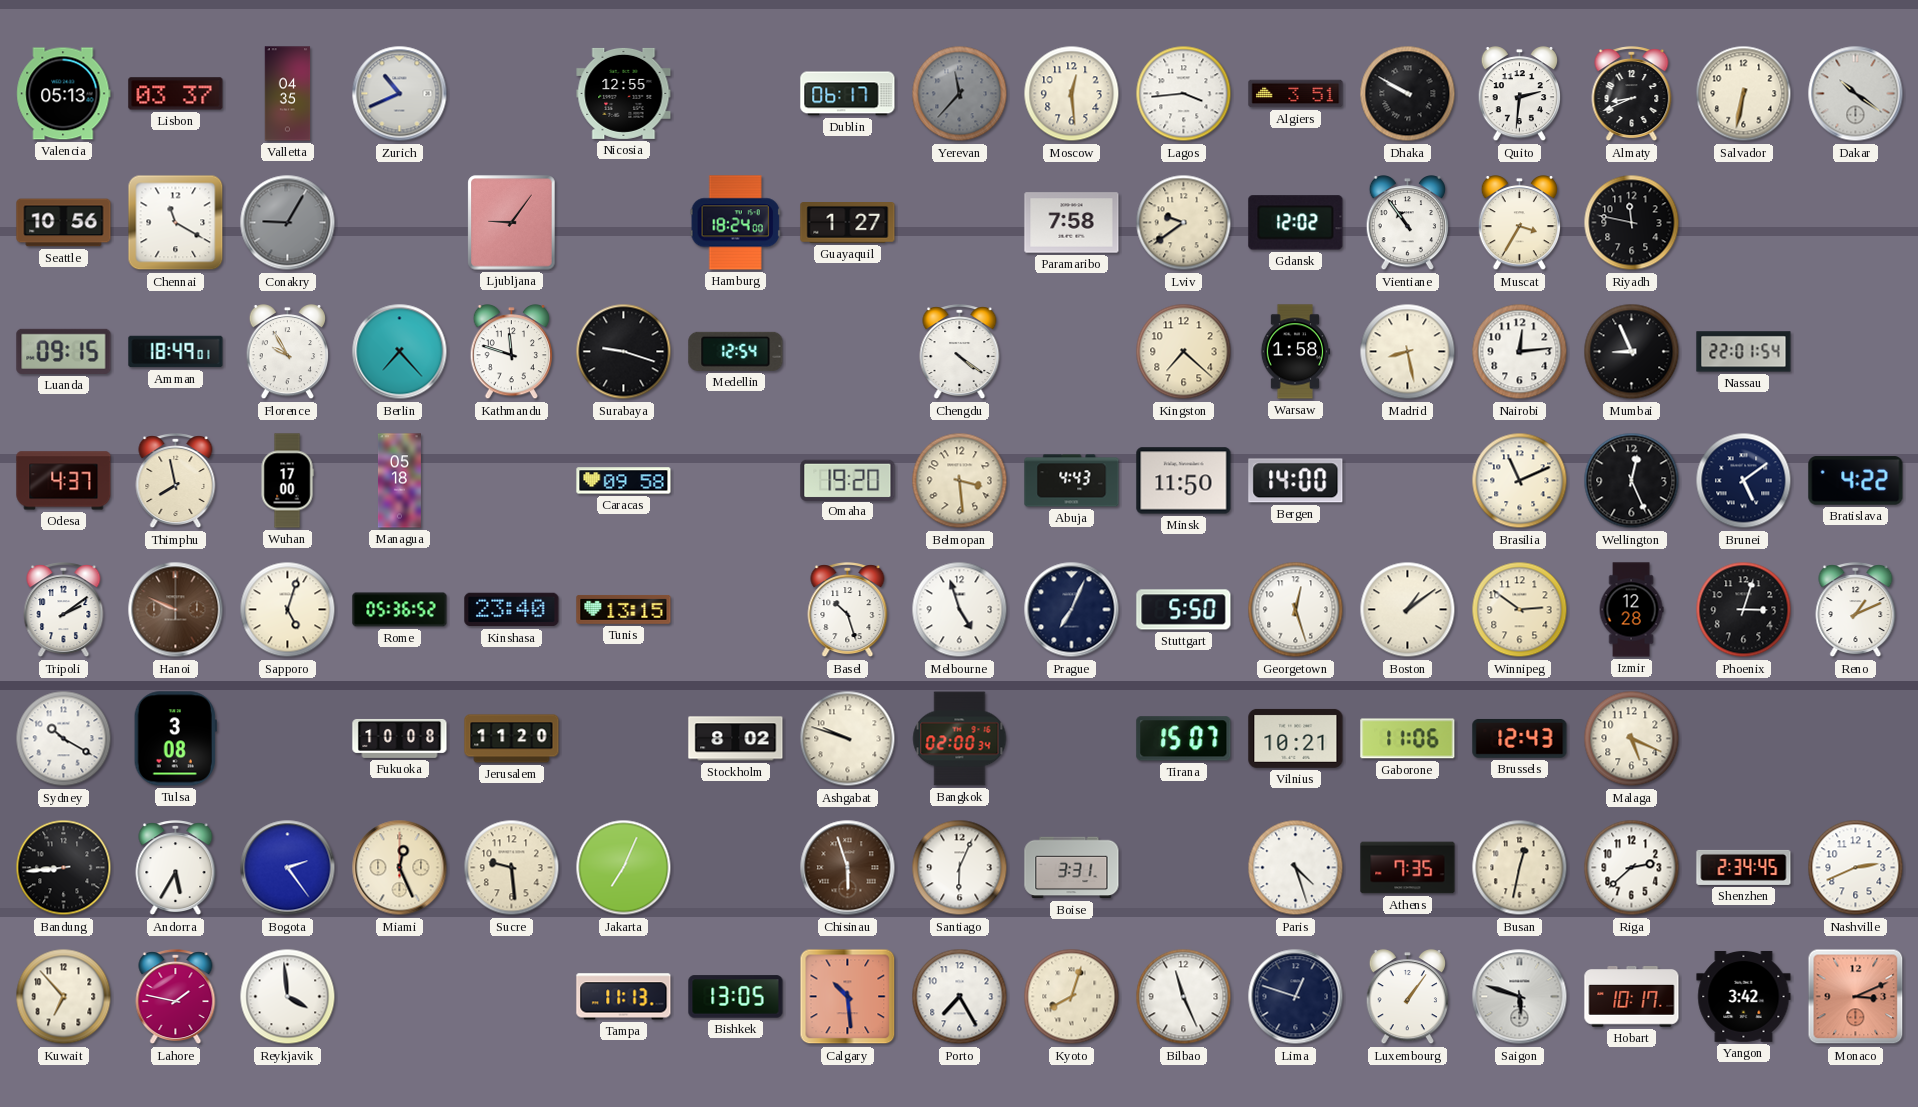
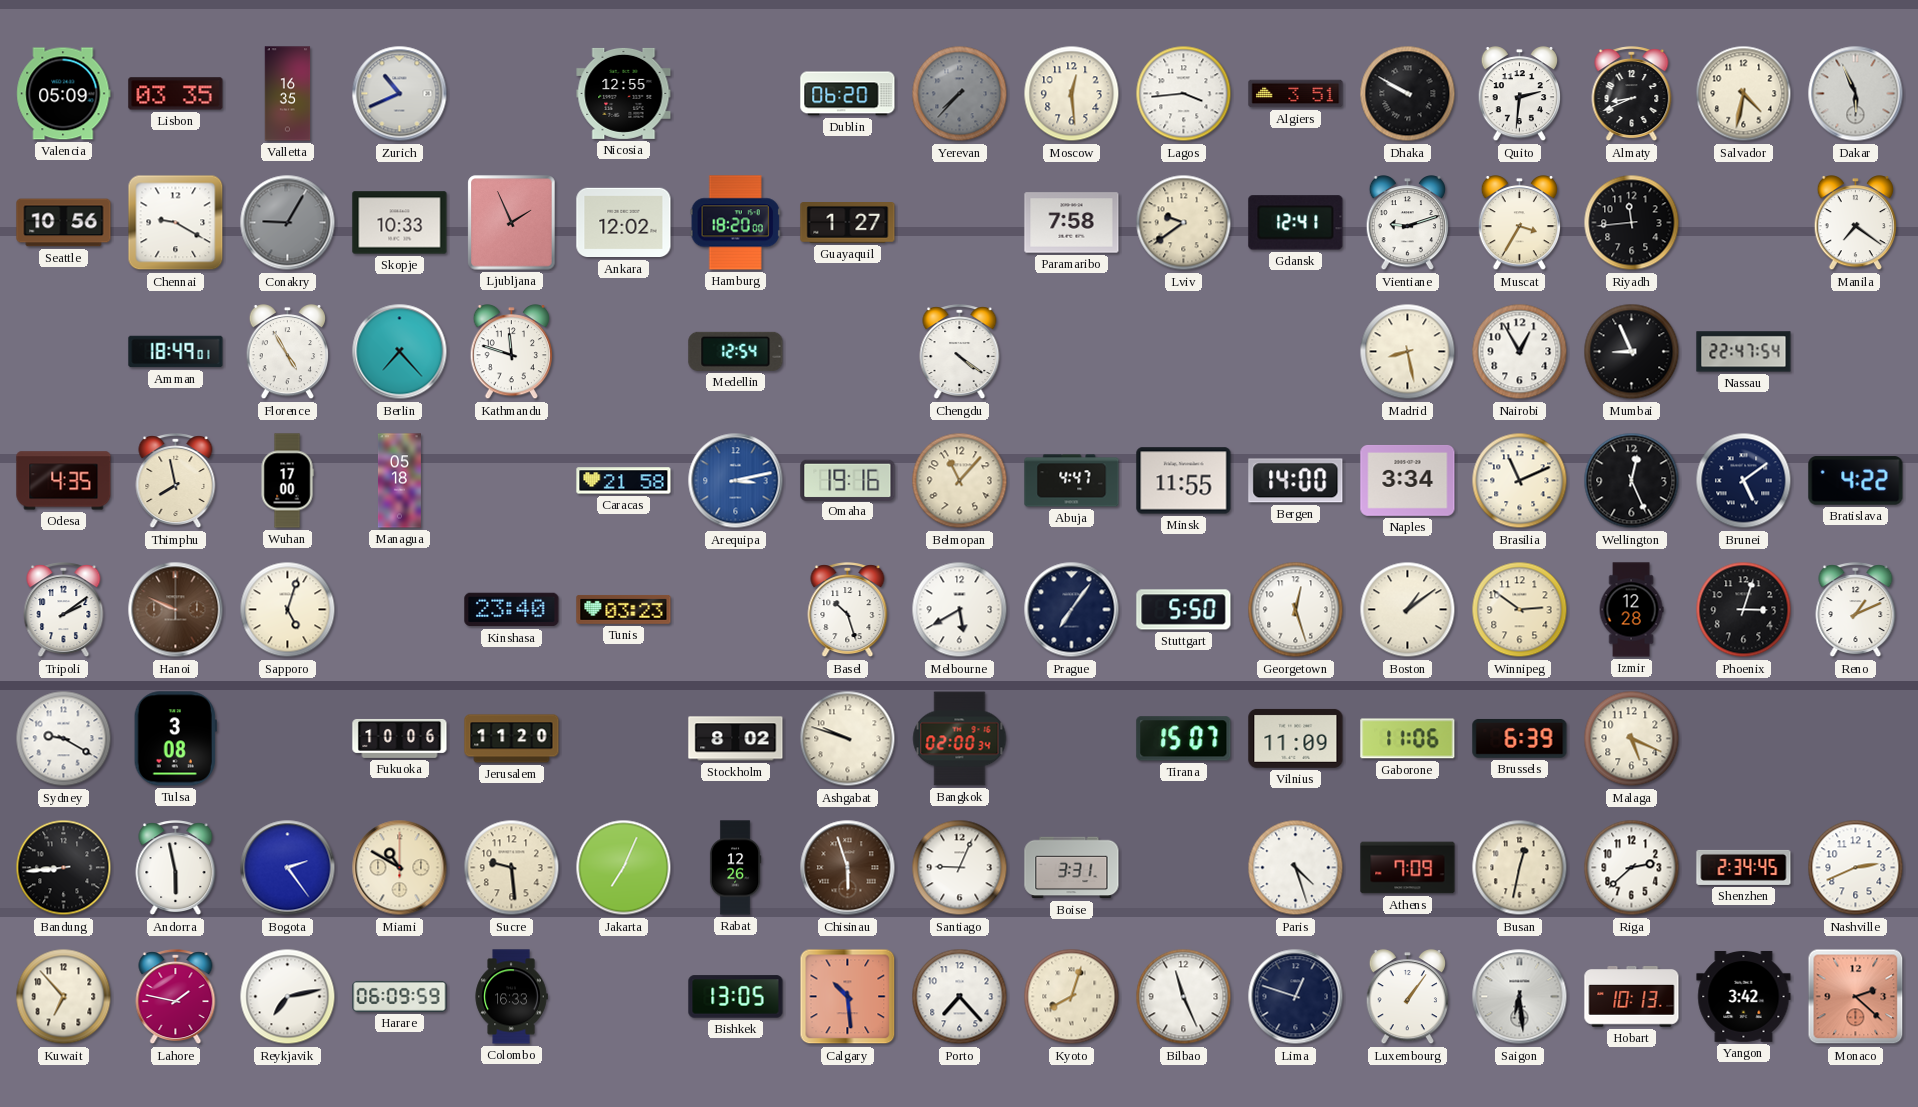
Valencia: 05:13 -> 05:09 (64, 94)
Lisbon: 03:37 -> 03:35 (176, 94)
Valletta: 04:35 -> 16:35 (288, 94)
Dublin: 06:17 -> 06:20 (848, 94)
Yerevan: 11:37 -> 7:37 (960, 94)
Salvador: 6:32 -> 4:32 (1744, 94)
Dakar: 10:21 -> 5:56 (1856, 94)
Chennai: 11:20 -> 9:20 (176, 223)
Skopje: none -> 10:33 (400, 223)
Ljubljana: 9:06 -> 1:56 (512, 223)
Ankara: none -> 12:02 (624, 223)
Hamburg: 18:24 -> 18:20 (735, 223)
Gdansk: 12:02 -> 12:41 (1296, 223)
Vientiane: 10:54 -> 9:12 (1407, 223)
Riyadh: 11:47 -> 11:44 (1632, 223)
Manila: none -> 7:21 (1855, 223)
Luanda: 09:15 -> none (64, 351)
Florence: 9:55 -> 4:55 (287, 352)
Surabaya: 9:18 -> none (624, 352)
Kingston: 7:22 -> none (1184, 352)
Warsaw: 1:58 -> none (1295, 352)
Nairobi: 12:14 -> 12:55 (1520, 352)
Nassau: 22:01 -> 22:47 (1744, 352)
Odesa: 4:37 -> 4:35 (64, 481)
Caracas: 09:58 -> 21:58 (624, 481)
Arequipa: none -> 3:13 (736, 481)
Omaha: 19:20 -> 19:16 (848, 480)
Belmopan: 3:29 -> 11:07 (960, 481)
Abuja: 4:43 -> 4:47 (1072, 481)
Minsk: 11:50 -> 11:55 (1184, 481)
Naples: none -> 3:34 (1408, 480)
Rome: 05:36 -> none (400, 610)
Tunis: 13:15 -> 03:23 (624, 609)
Melbourne: 4:57 -> 5:40 (960, 610)
Prague: 7:04 -> 7:06 (1072, 610)
Sydney: 10:20 -> 9:20 (64, 739)
Fukuoka: 10:08 -> 10:06 (400, 738)
Vilnius: 10:21 -> 11:09 (1296, 738)
Brussels: 12:43 -> 6:39 (1520, 738)
Andorra: 5:35 -> 5:58 (176, 868)
Miami: 12:26 -> 10:50 (400, 868)
Rabat: none -> 12:26 (735, 868)
Santiago: 6:04 -> 9:04 (960, 868)
Athens: 7:35 -> 7:09 (1408, 868)
Reykjavik: 3:59 -> 7:13 (288, 997)
Harare: none -> 06:09 (400, 996)
Colombo: none -> 16:33 (511, 997)
Tampa: 11:13 -> none (624, 997)
Porto: 7:25 -> 7:23 (960, 997)
Saigon: 5:48 -> 6:29 (1520, 997)
Hobart: 10:17 -> 10:13 (1632, 997)
Monaco: 3:11 -> 2:22 (1856, 997)
